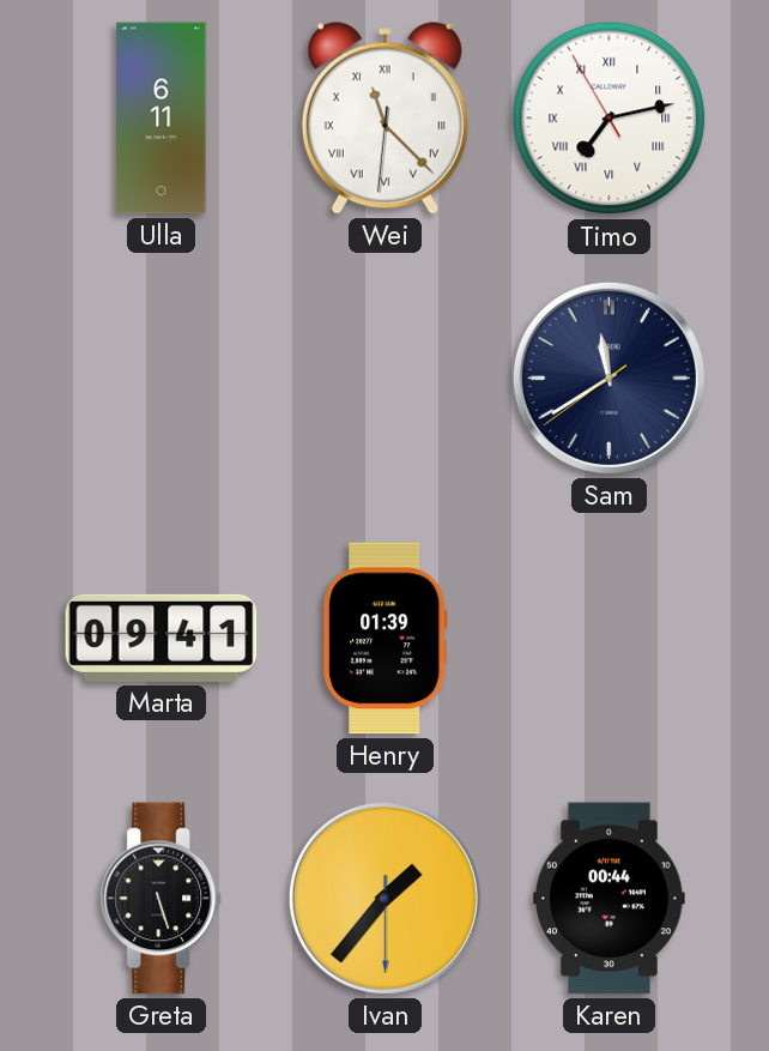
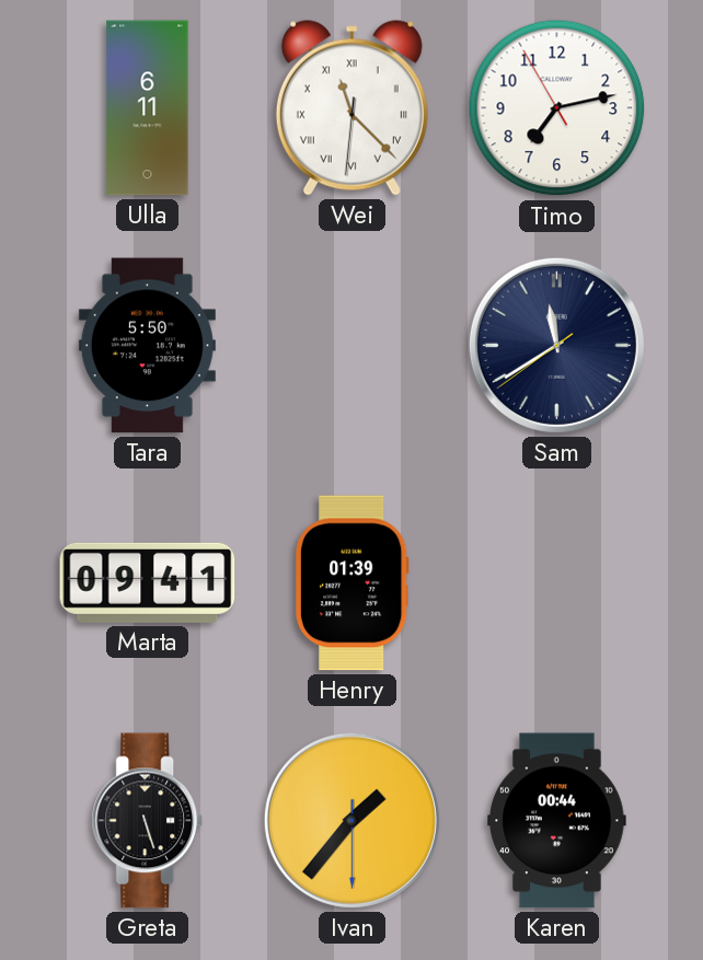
Timo numerals: Roman -> Arabic (557, 108)
Tara: none -> 5:50 (147, 346)
